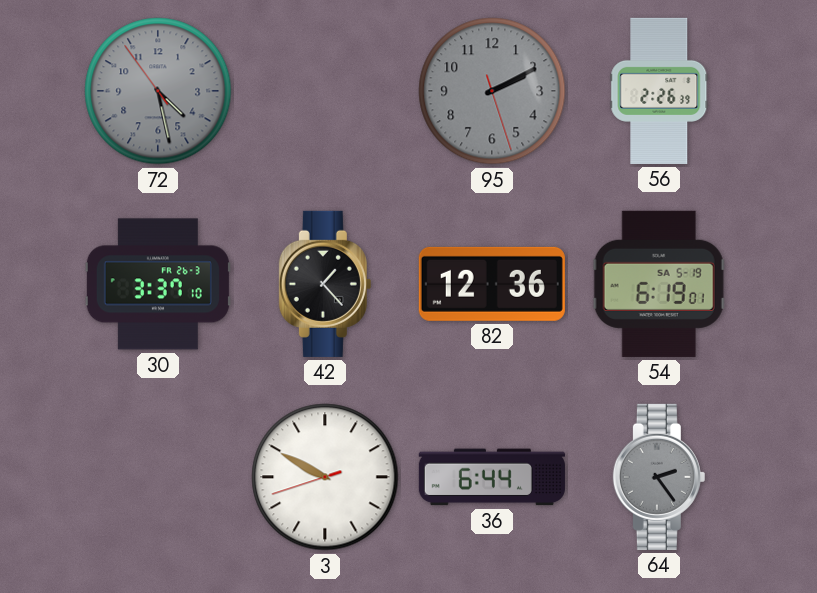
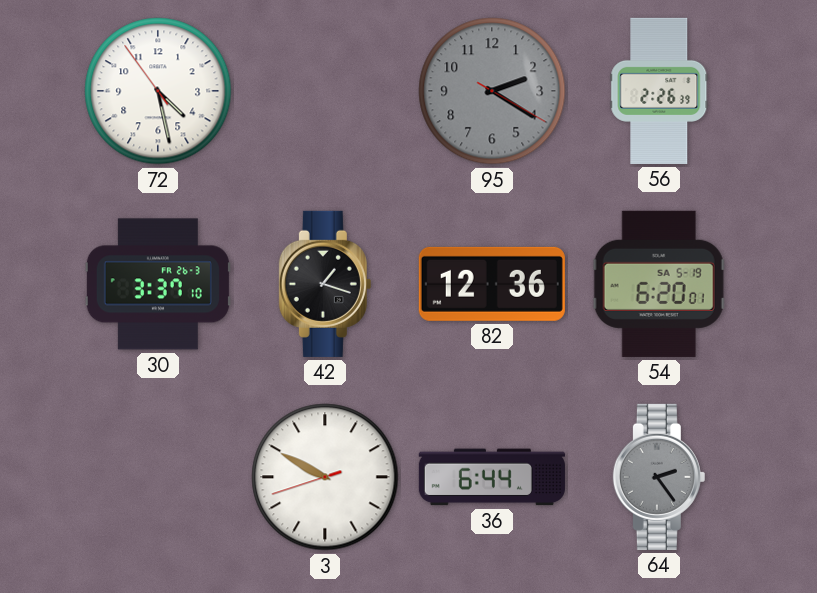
72 dial: grey -> white (158, 91)
95: 2:10 -> 2:20 (492, 91)
42: 1:23 -> 1:18 (325, 284)
54: 6:19 -> 6:20 (659, 284)
